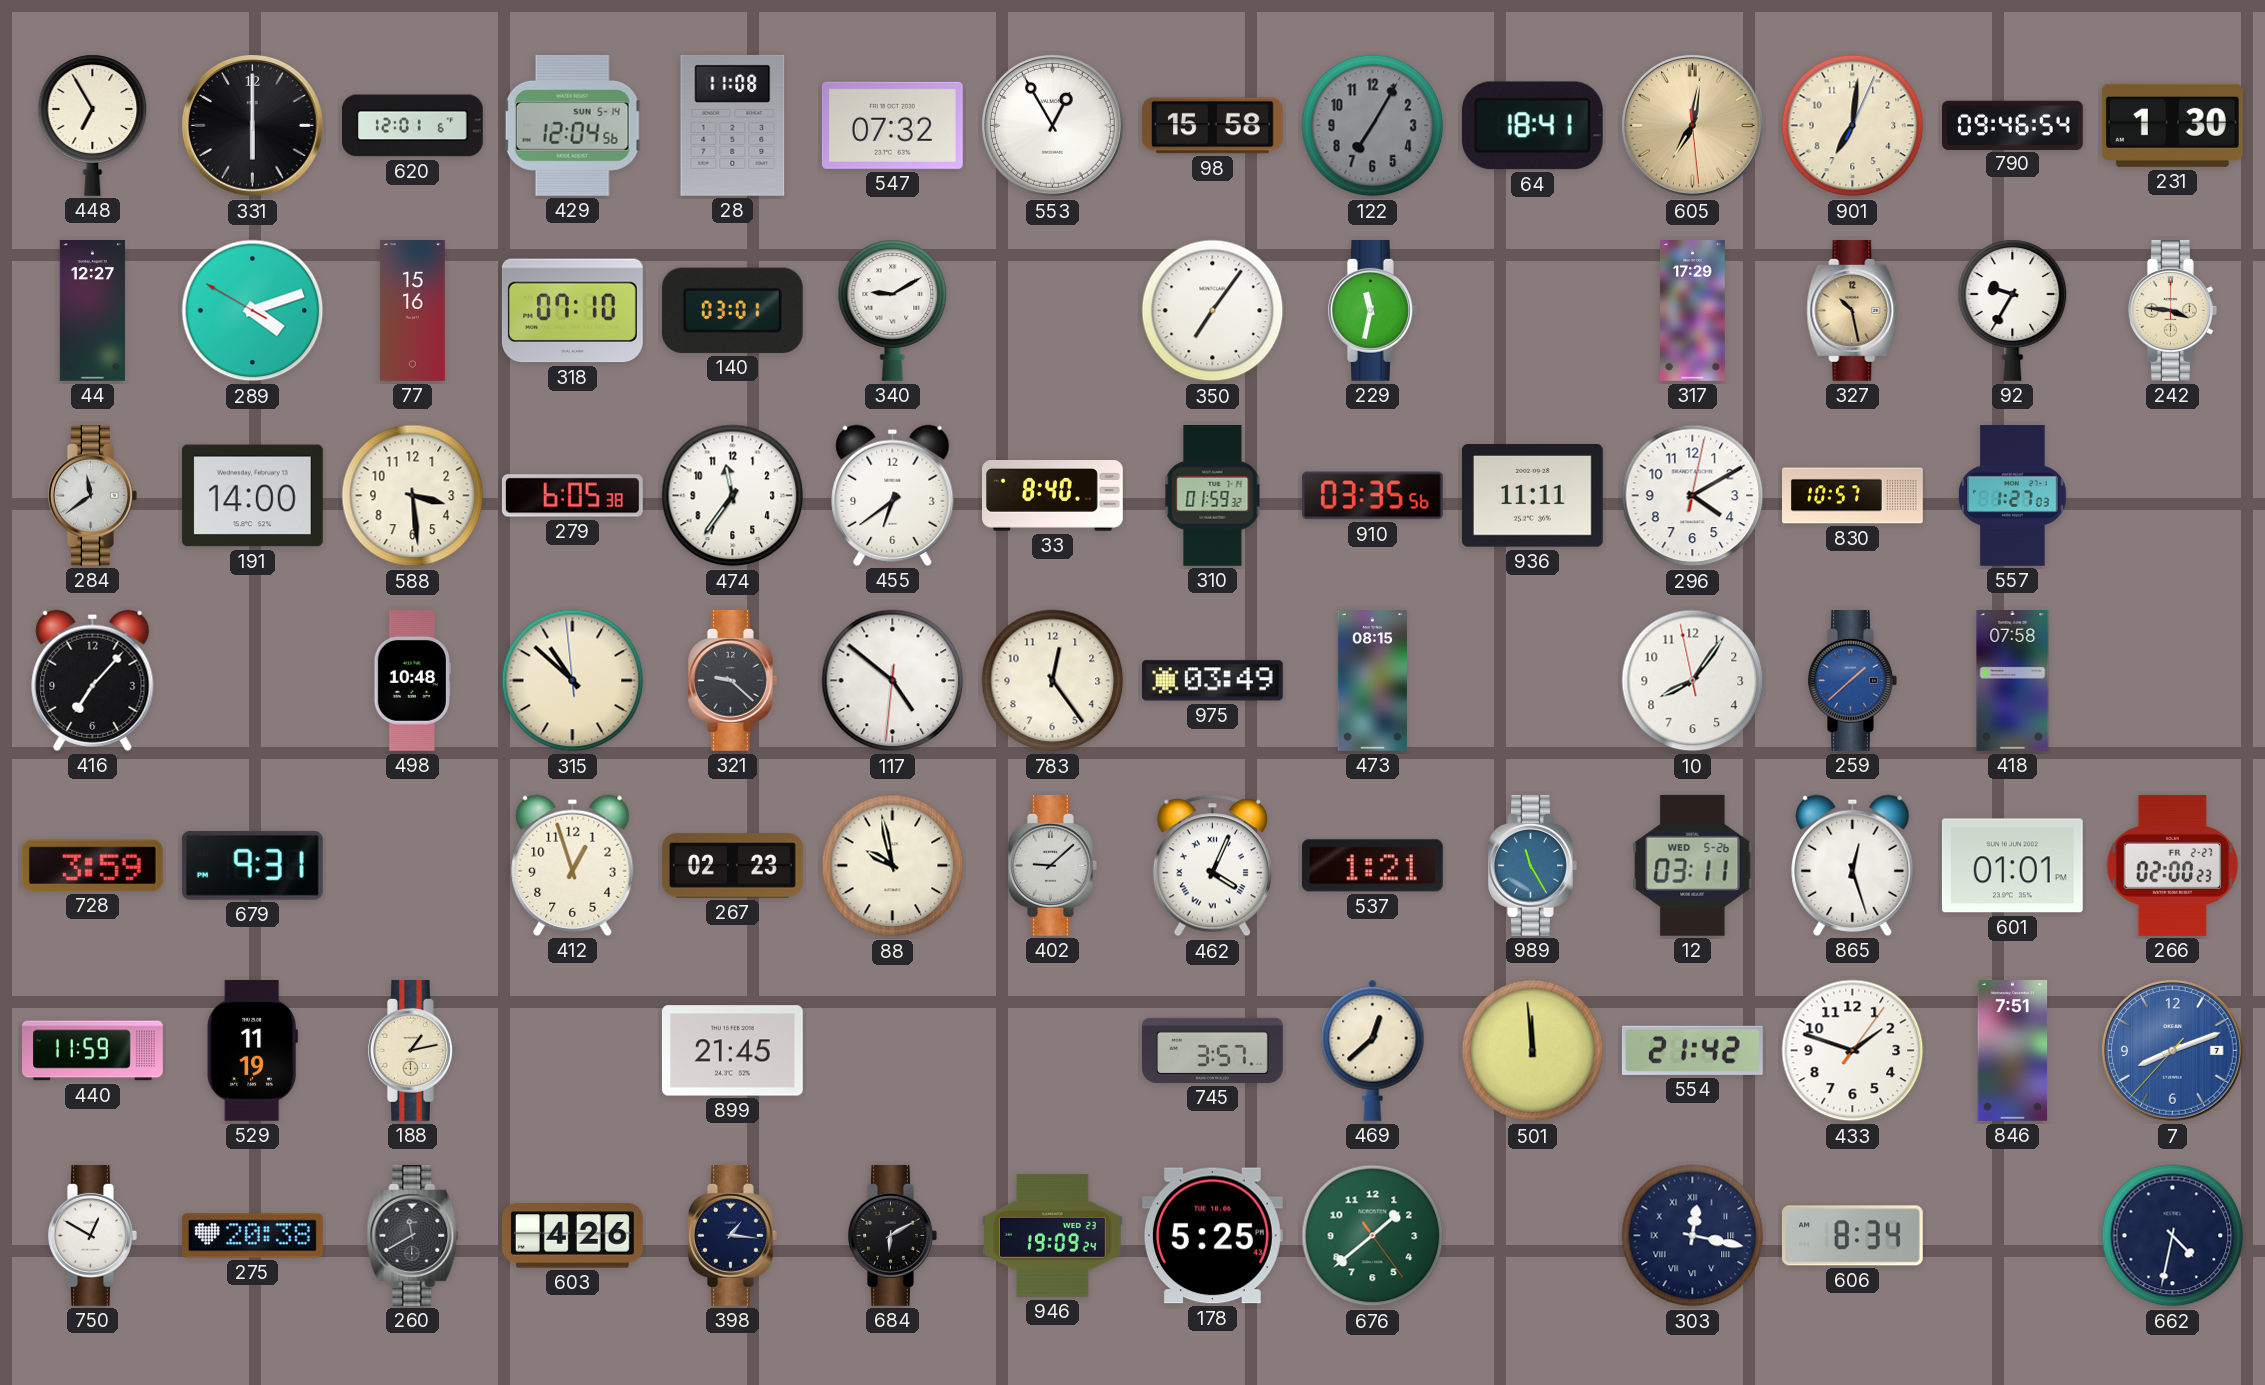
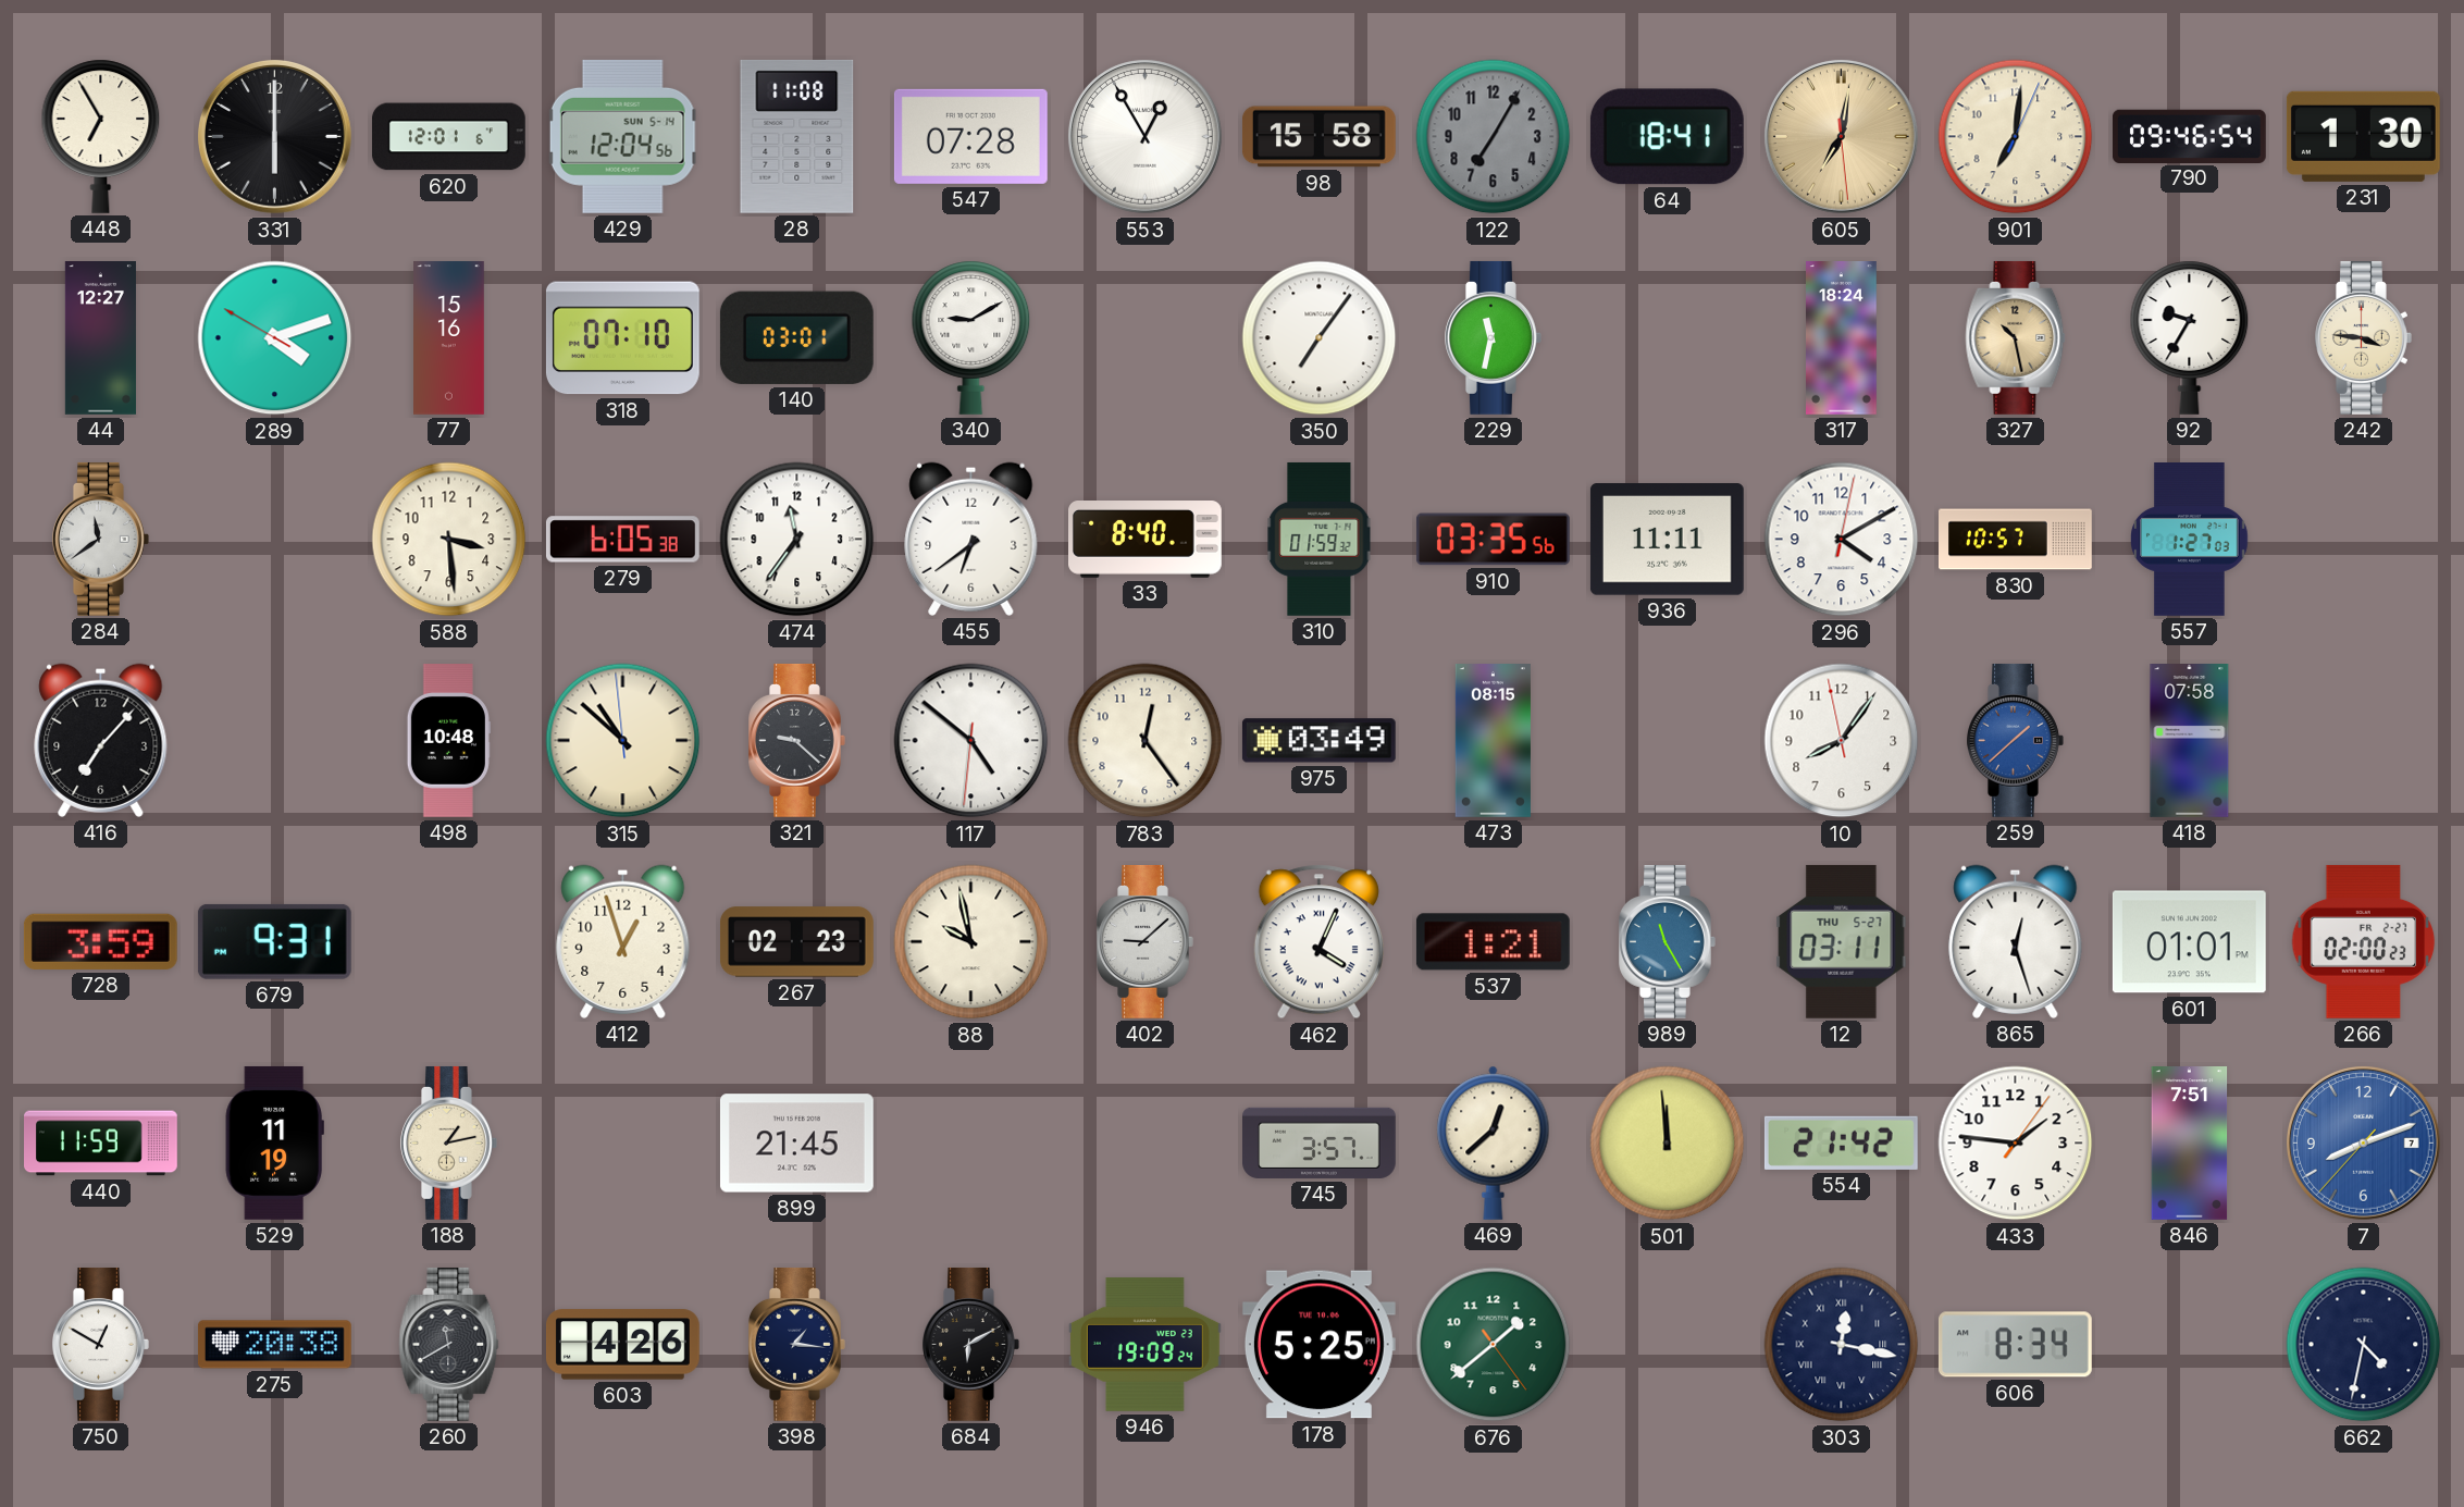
547: 07:32 -> 07:28 (970, 136)
317: 17:29 -> 18:24 (1842, 338)
191: 14:00 -> none (252, 496)
12 date: WED 5-26 -> THU 5-27 (1842, 941)
433: 1:48 -> 1:46 (2016, 1144)
